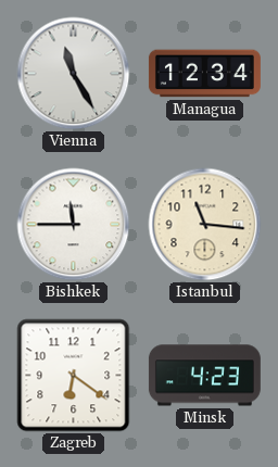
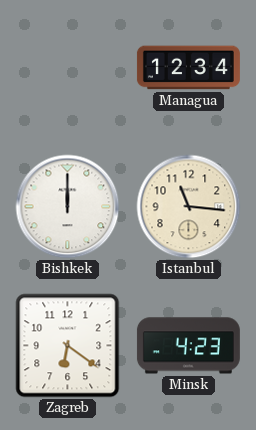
Vienna: 11:25 -> none (74, 74)
Bishkek: 11:45 -> 12:00 (68, 207)
